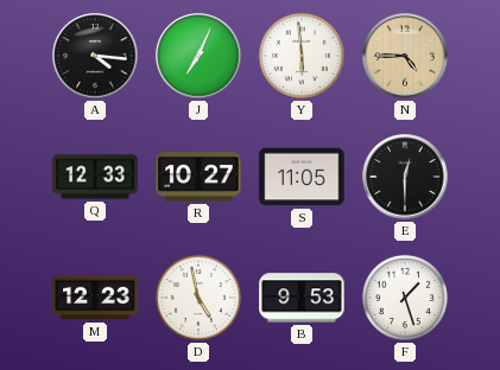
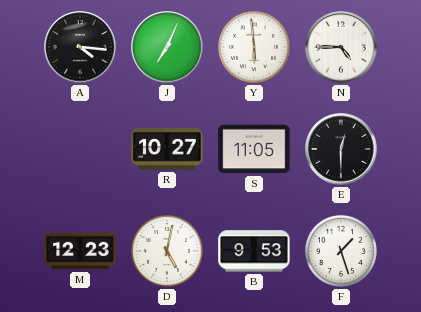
N dial: champagne -> white (341, 47)
Q: 12:33 -> none (95, 177)
D: 4:58 -> 5:02 (167, 251)
